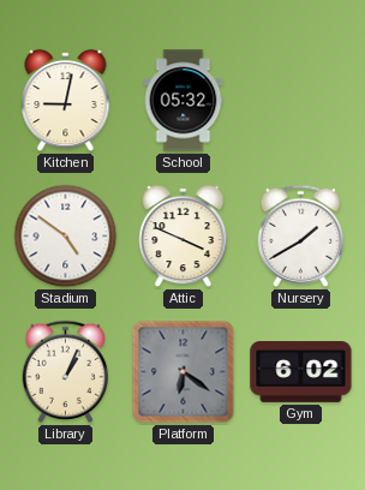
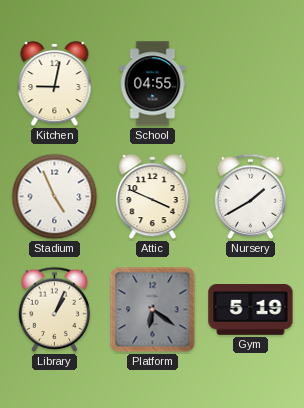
School: 05:32 -> 04:55 (153, 84)
Stadium: 4:51 -> 4:56 (55, 197)
Gym: 6:02 -> 5:19 (251, 310)
